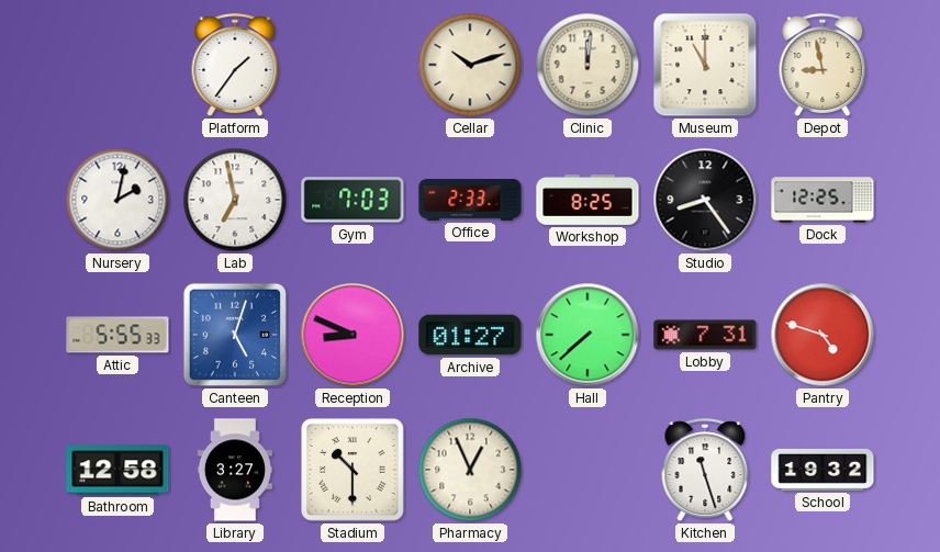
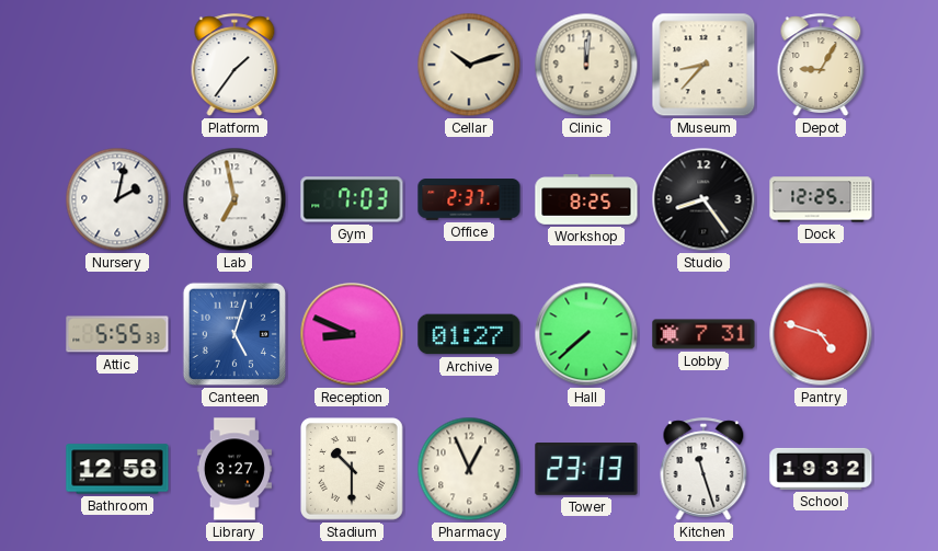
Museum: 11:00 -> 8:37 (703, 65)
Depot: 8:58 -> 9:05 (821, 65)
Office: 2:33 -> 2:37 (469, 199)
Tower: none -> 23:13 (586, 470)
